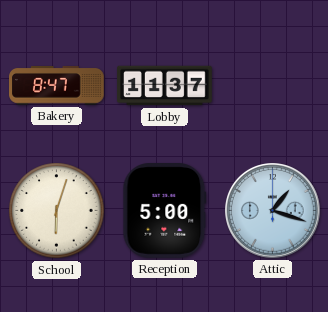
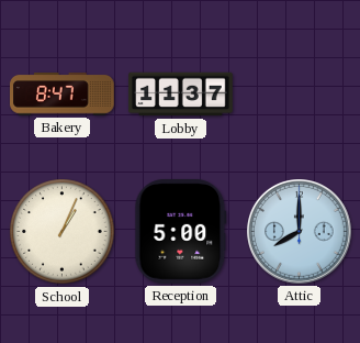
School: 6:03 -> 1:04 (63, 232)
Attic: 1:18 -> 8:00 (300, 232)
